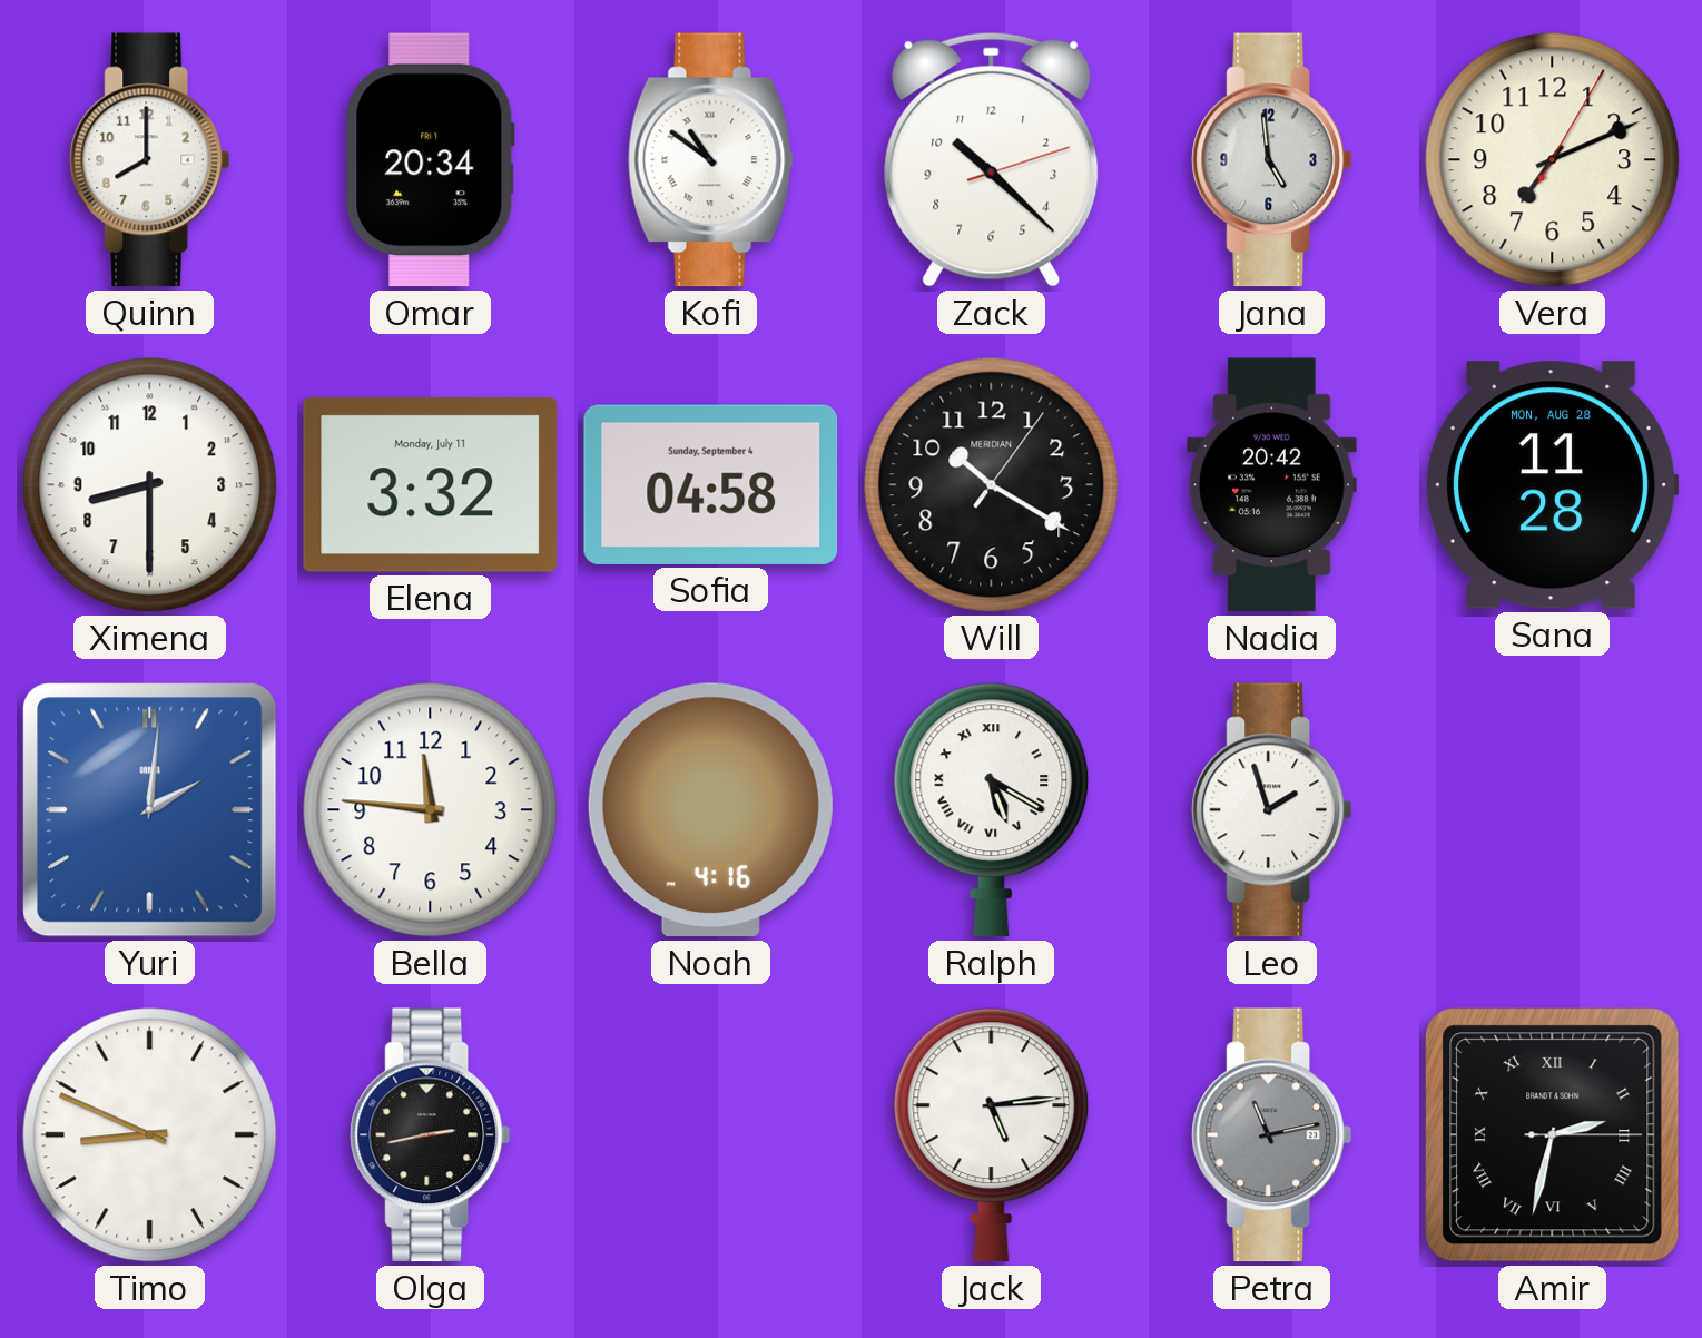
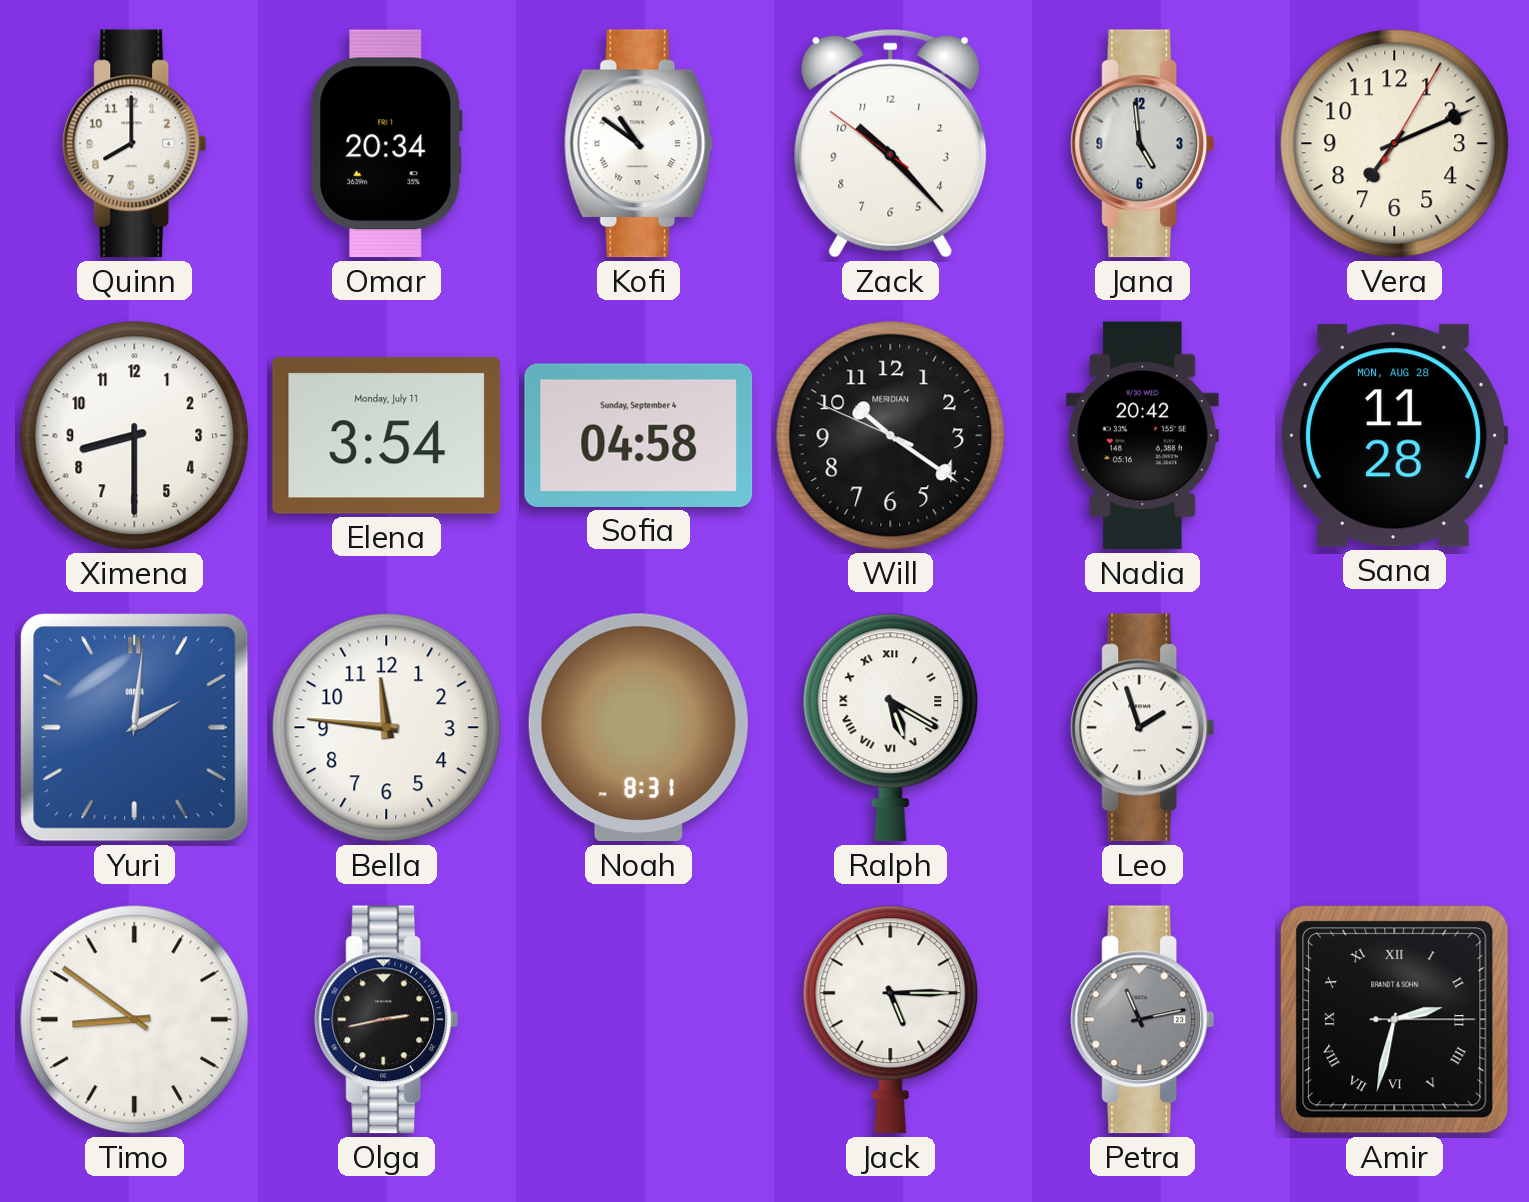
Zack: 10:22:12 -> 10:22:51 (891, 143)
Elena: 3:32 -> 3:54 (387, 436)
Will: 10:20:06 -> 10:20:49 (891, 436)
Noah: 4:16 -> 8:31 (638, 728)
Timo: 8:49 -> 8:51 (135, 1020)
Jack: 5:14 -> 5:15 (891, 1020)
